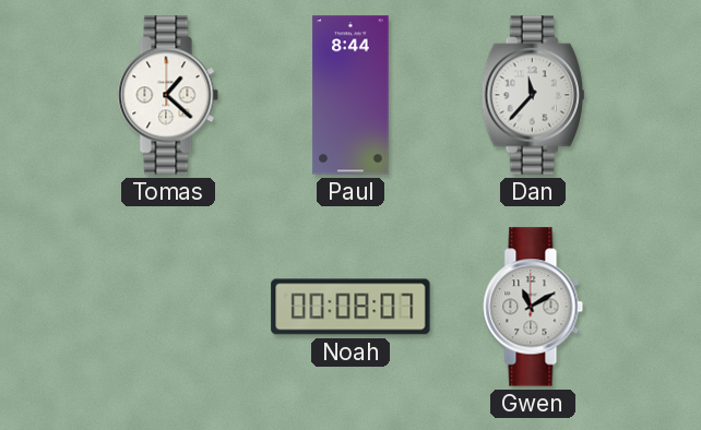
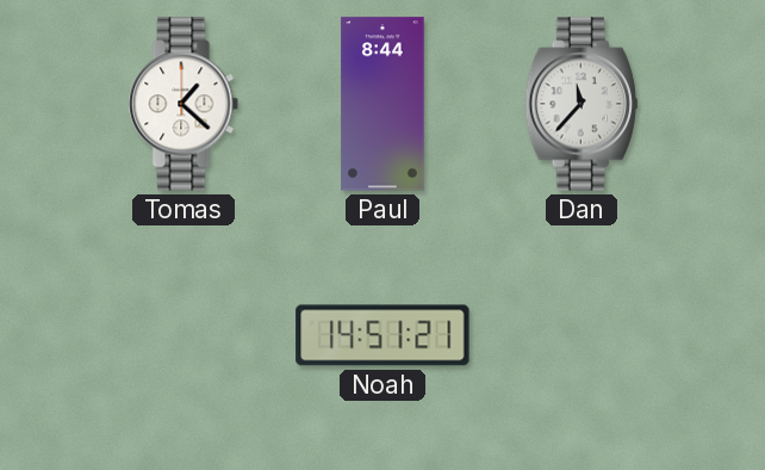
Noah: 00:08 -> 14:51 (382, 335)
Gwen: 11:10 -> none (533, 307)
